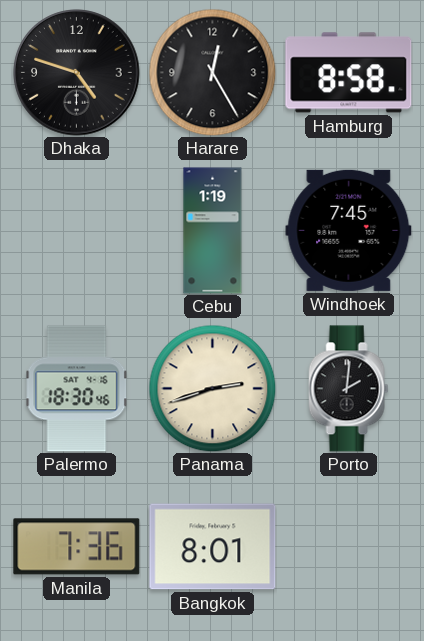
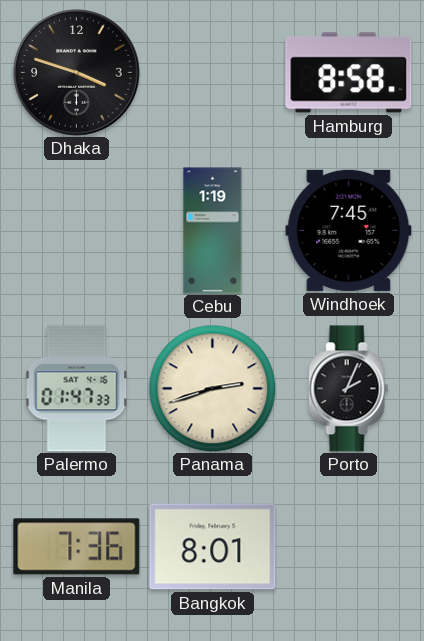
Dhaka: 4:48 -> 3:48 (77, 73)
Harare: 12:25 -> none (212, 72)
Palermo: 18:30 -> 01:47 (77, 389)
Porto: 2:01 -> 2:04 (349, 389)
